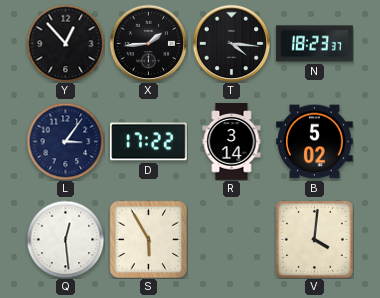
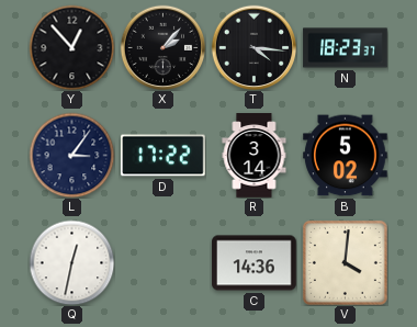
X: 1:44 -> 2:07 (162, 47)
Q: 12:29 -> 12:32 (71, 262)
S: 5:55 -> none (148, 239)
C: none -> 14:36 (255, 263)
